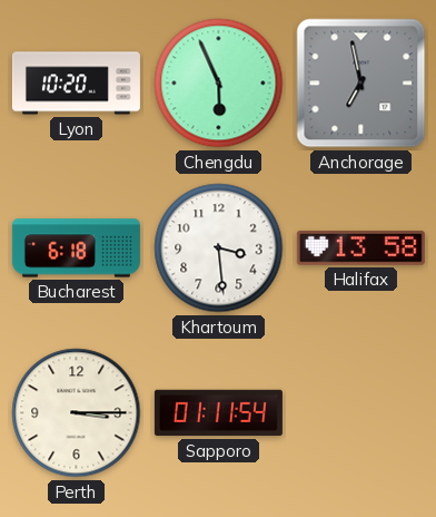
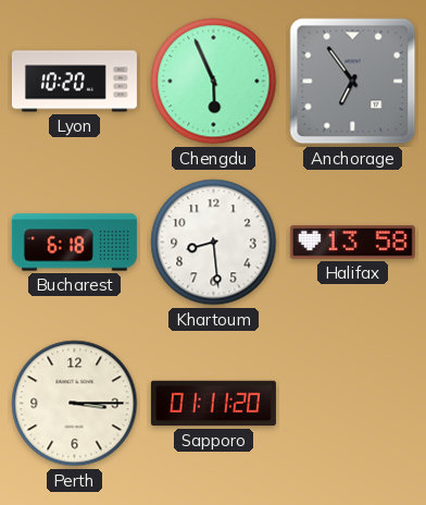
Anchorage: 6:58 -> 6:54 (353, 82)
Khartoum: 3:29 -> 8:29 (214, 243)
Sapporo: 01:11:54 -> 01:11:20 (213, 404)
